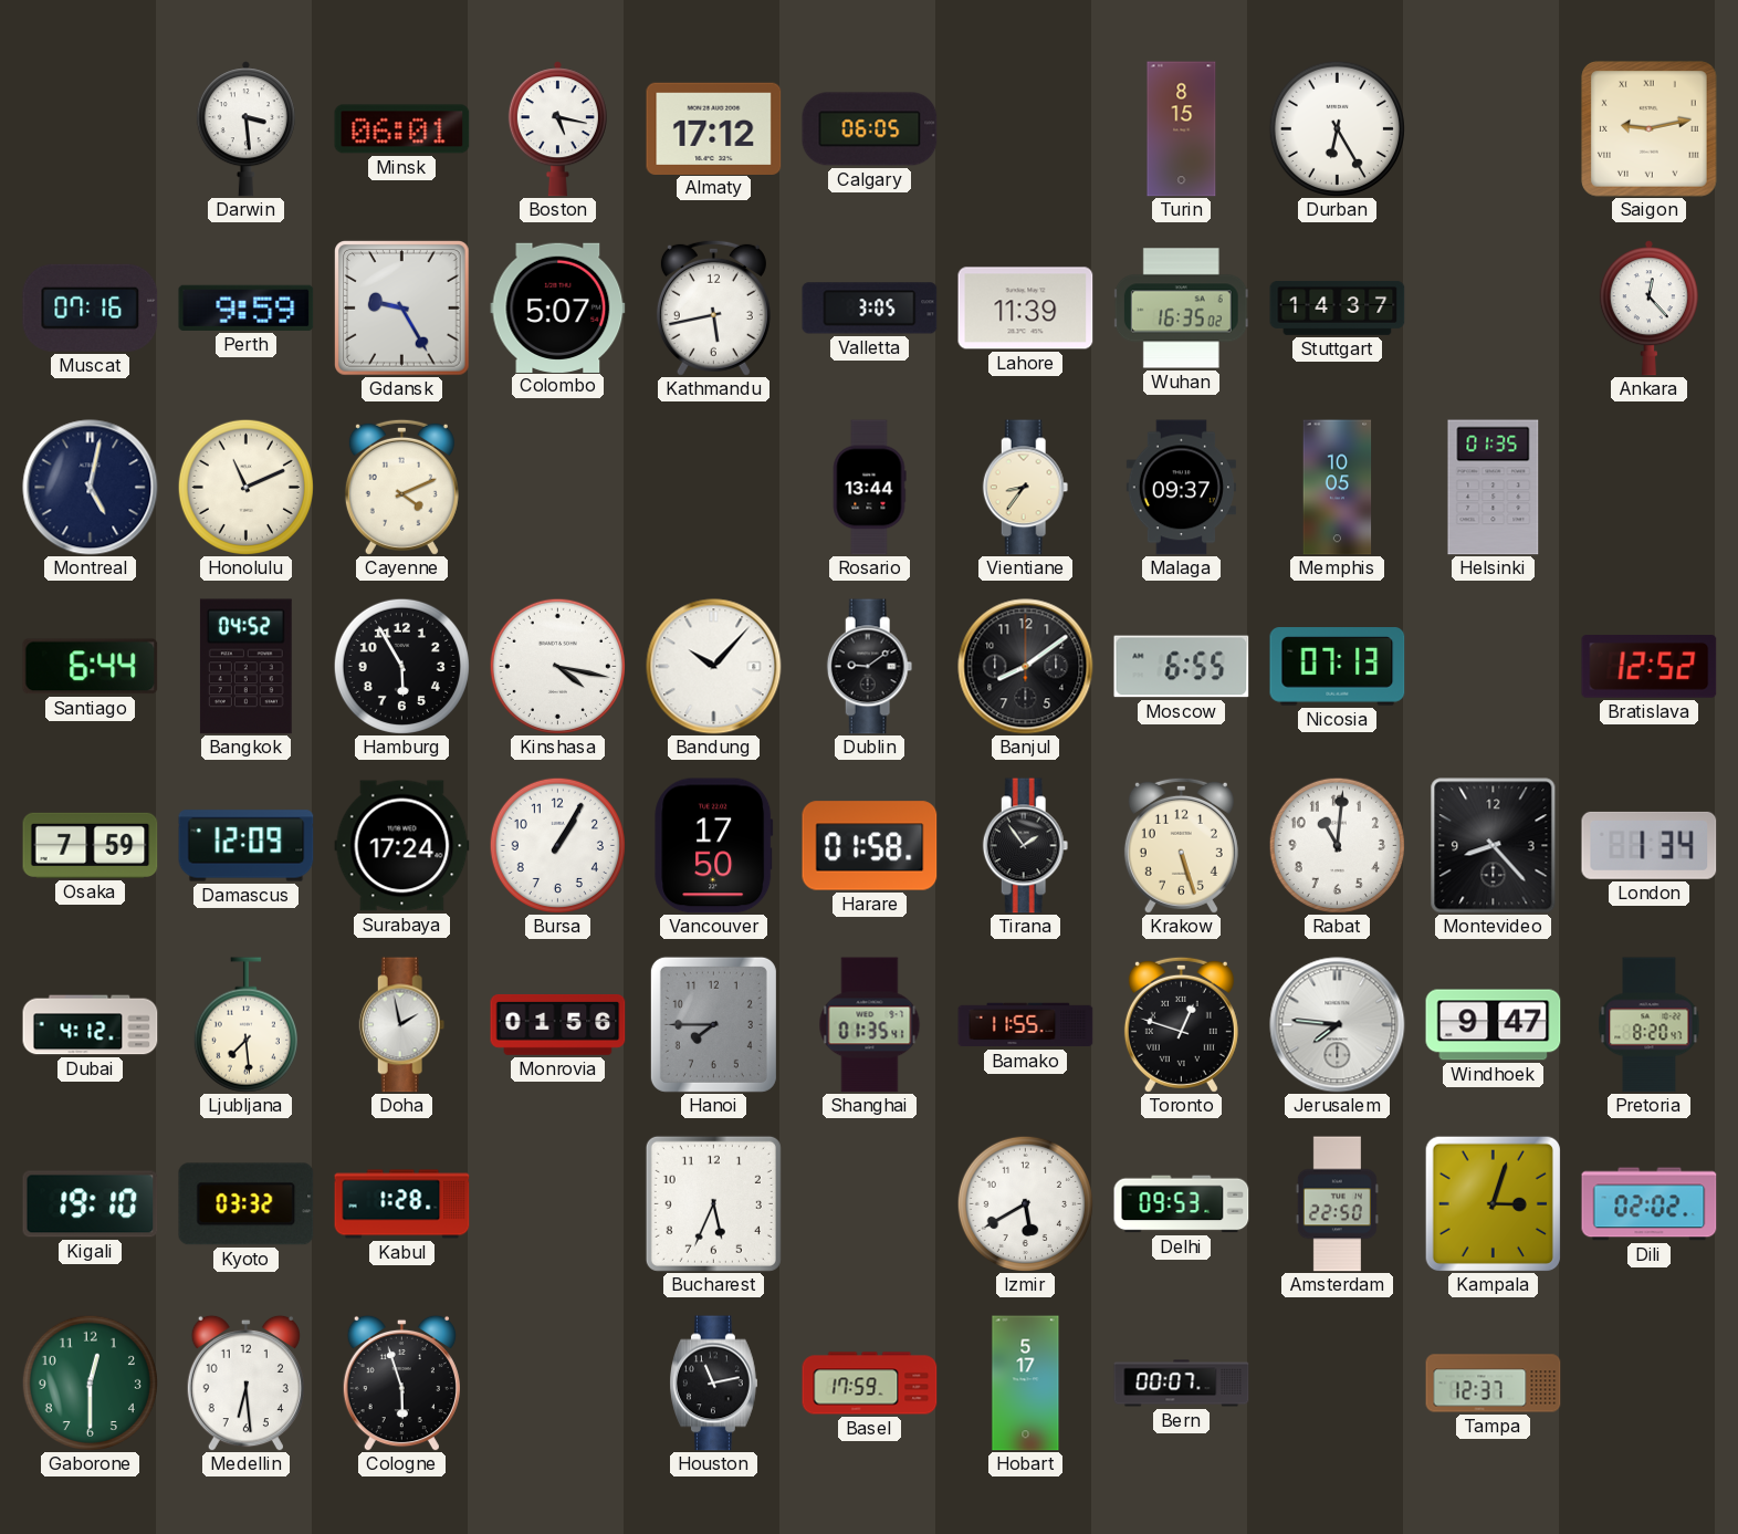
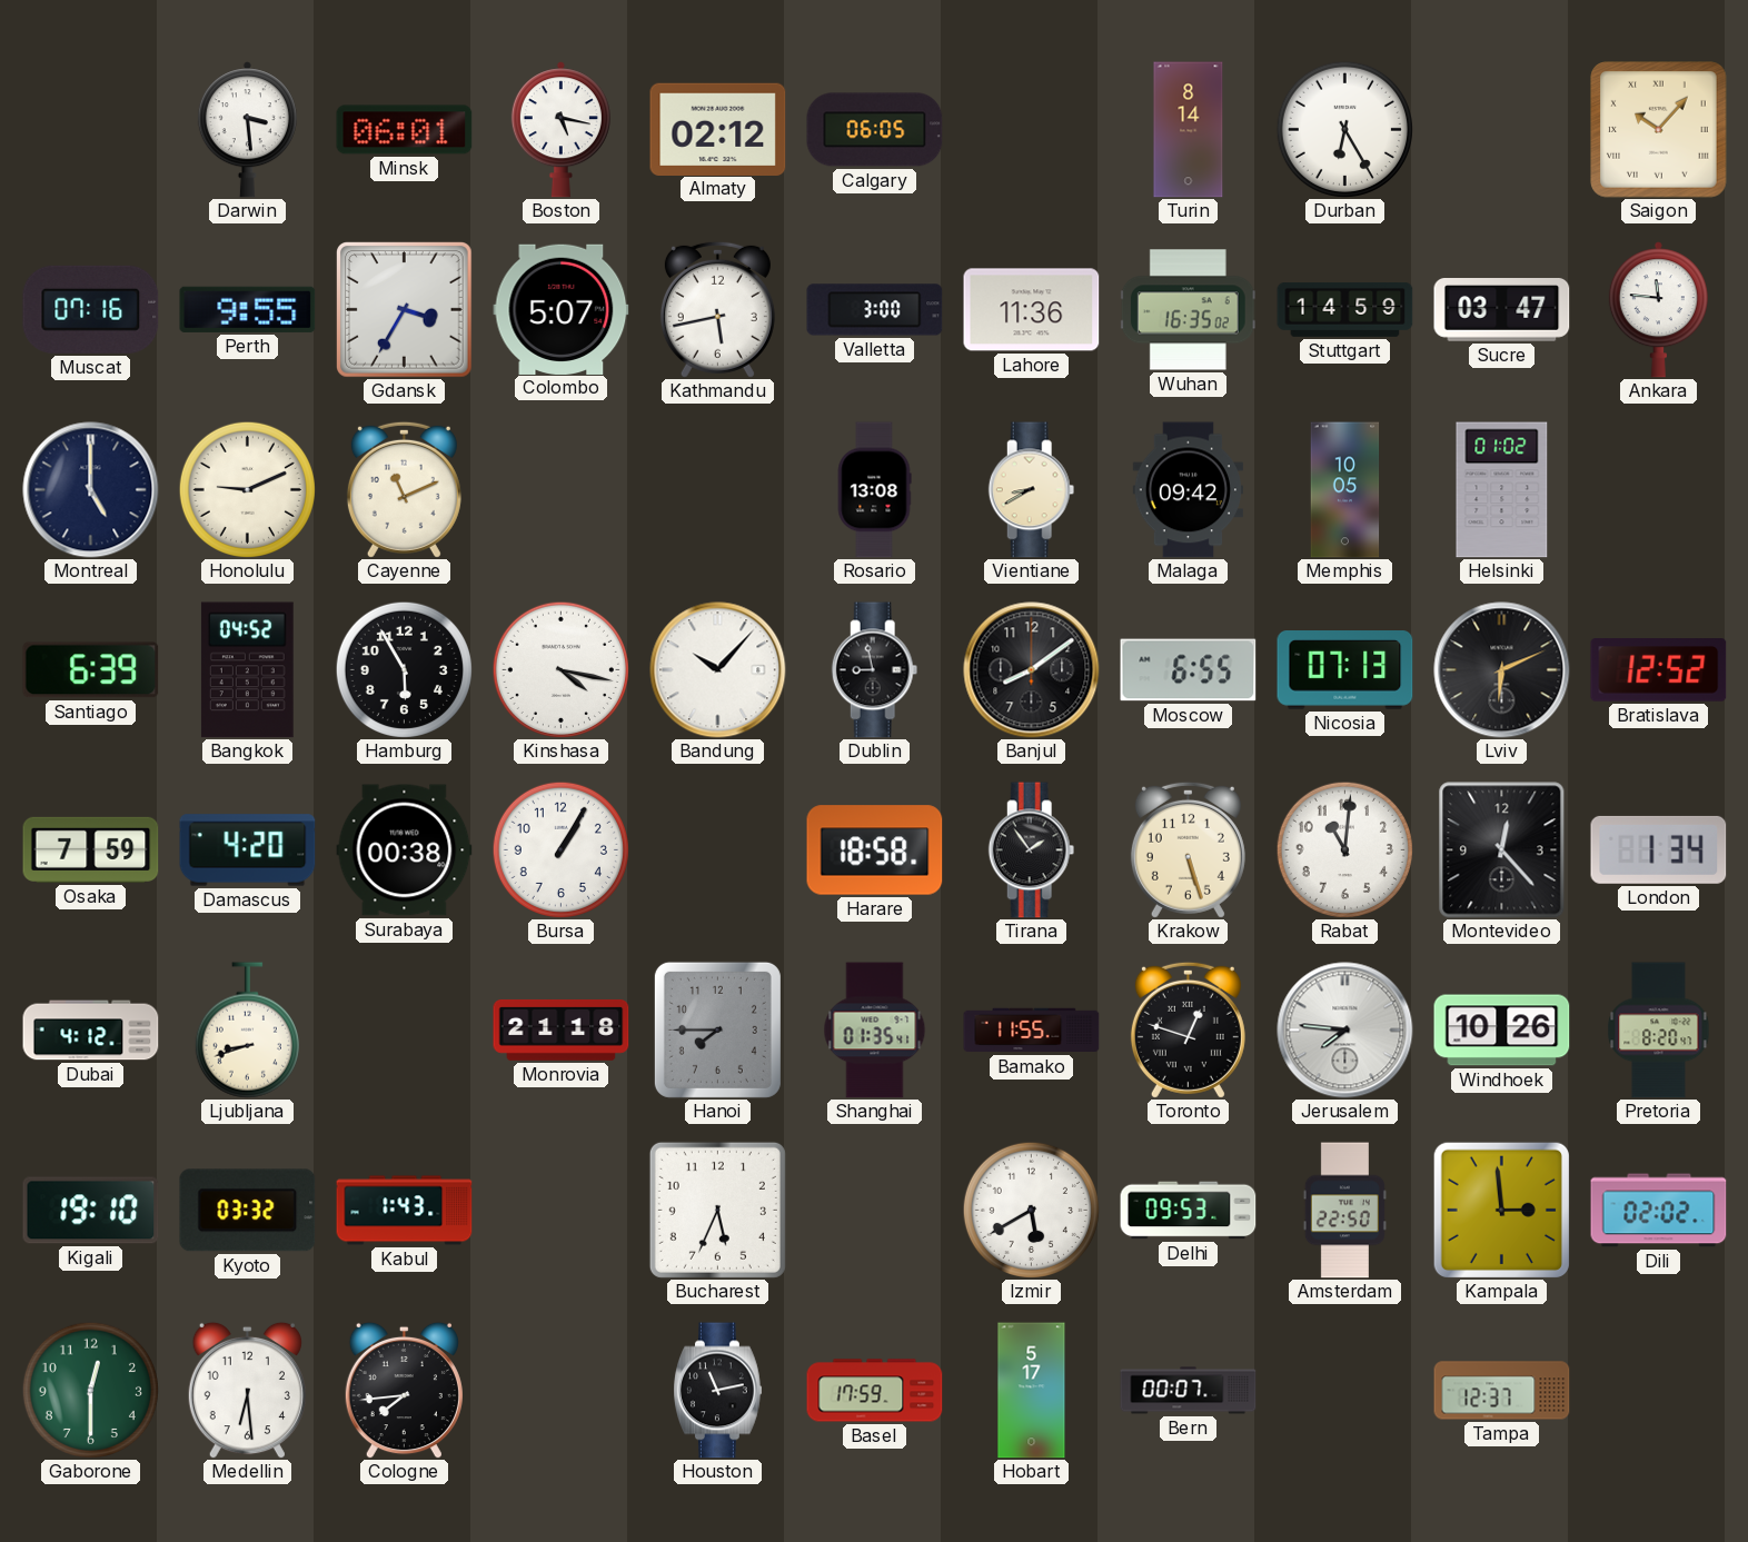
Almaty: 17:12 -> 02:12 (718, 129)
Turin: 8:15 -> 8:14 (1189, 130)
Saigon: 9:13 -> 10:07 (1659, 130)
Perth: 9:59 -> 9:55 (248, 309)
Gdansk: 9:25 -> 3:35 (405, 310)
Valletta: 3:05 -> 3:00 (875, 310)
Lahore: 11:39 -> 11:36 (1032, 310)
Stuttgart: 14:37 -> 14:59 (1345, 310)
Sucre: none -> 03:47 (1502, 310)
Ankara: 12:23 -> 11:46 (1658, 310)
Montreal: 5:02 -> 5:00 (91, 490)
Honolulu: 11:11 -> 9:11 (247, 489)
Cayenne: 4:11 -> 11:11 (404, 489)
Rosario: 13:44 -> 13:08 (874, 490)
Vientiane: 8:36 -> 8:40 (1032, 490)
Malaga: 09:37 -> 09:42 (1188, 490)
Helsinki: 01:35 -> 01:02 (1502, 490)
Santiago: 6:44 -> 6:39 (91, 670)
Dublin: 9:09 -> 8:58 (875, 670)
Lviv: none -> 6:11 (1502, 670)
Damascus: 12:09 -> 4:20 (248, 850)
Surabaya: 17:24 -> 00:38 (405, 850)
Vancouver: 17:50 -> none (714, 846)
Harare: 01:58 -> 18:58 (875, 850)
Montevideo: 8:23 -> 12:23 (1502, 850)
Ljubljana: 7:29 -> 8:42 (247, 1031)
Doha: 1:58 -> none (402, 1025)
Monrovia: 01:56 -> 21:18 (562, 1029)
Windhoek: 9:47 -> 10:26 (1502, 1031)
Kabul: 1:28 -> 1:43 (405, 1211)
Kampala: 3:03 -> 2:59 (1501, 1210)
Cologne: 5:57 -> 7:44 (404, 1390)
